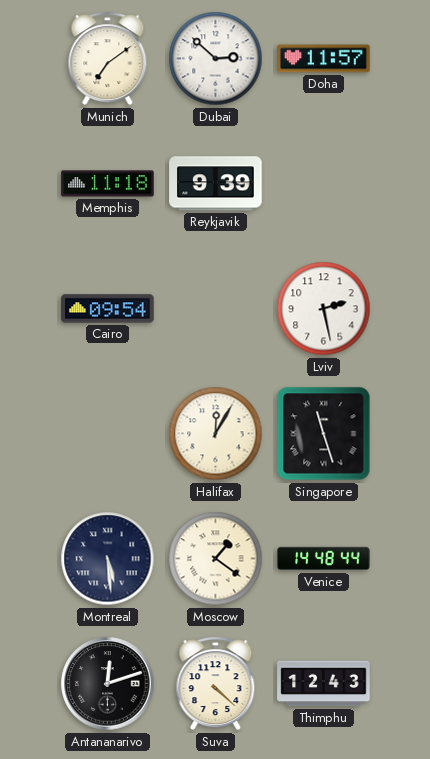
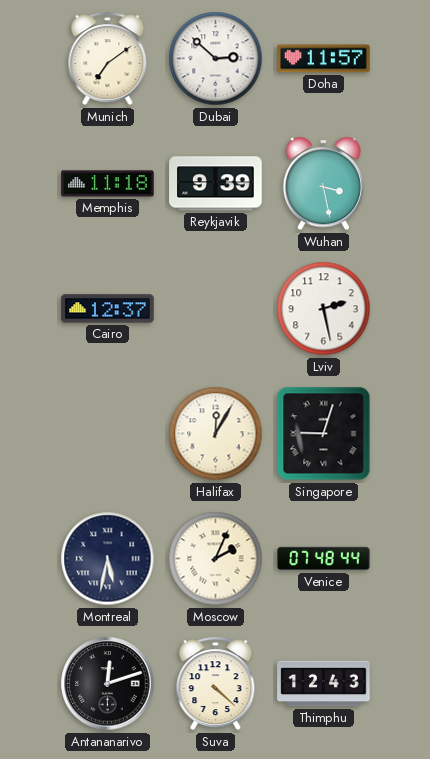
Wuhan: none -> 3:28 (323, 184)
Cairo: 09:54 -> 12:37 (108, 309)
Singapore: 11:27 -> 9:03 (324, 434)
Montreal: 5:29 -> 5:32 (108, 559)
Moscow: 1:21 -> 2:04 (216, 559)
Venice: 14:48 -> 07:48 (324, 559)
